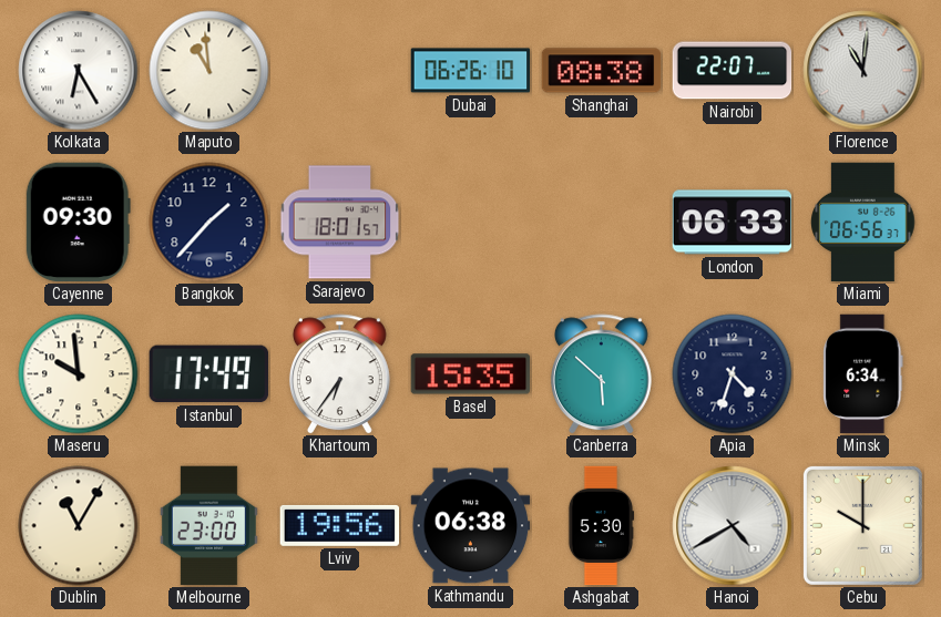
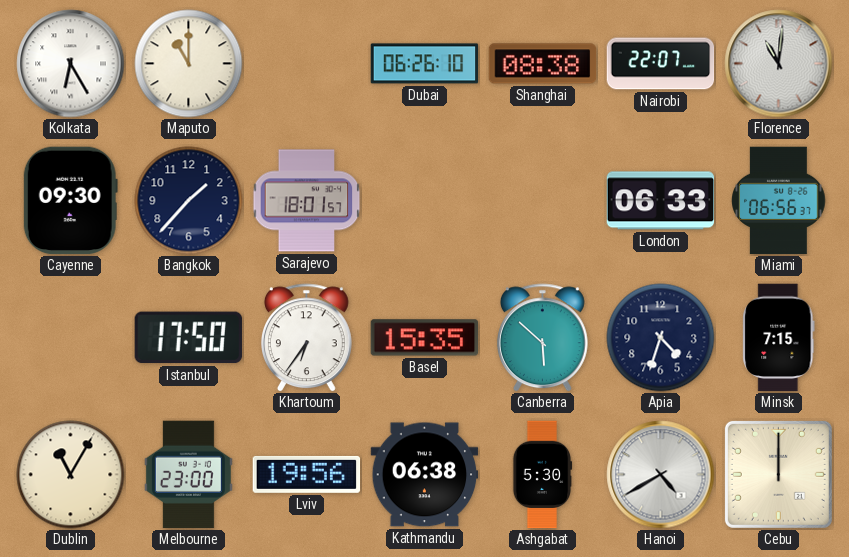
Maputo: 10:59 -> 11:00 (189, 64)
Maseru: 9:59 -> none (79, 374)
Istanbul: 17:49 -> 17:50 (188, 338)
Minsk: 6:34 -> 7:15 (779, 338)
Cebu: 10:00 -> 12:00 (778, 474)
